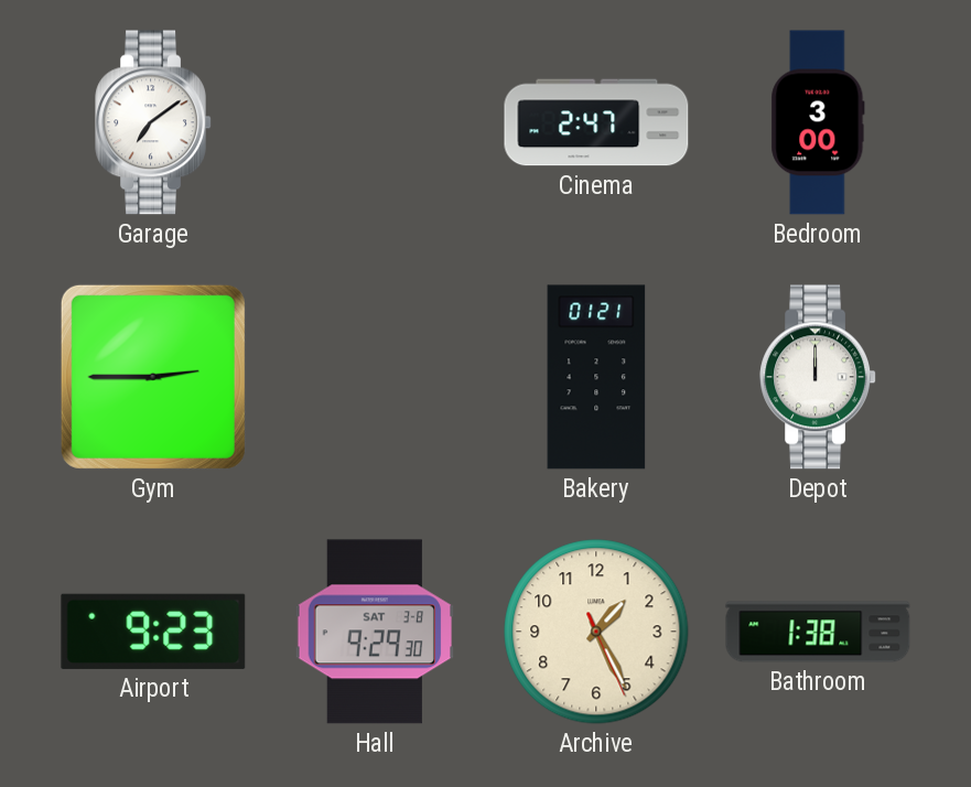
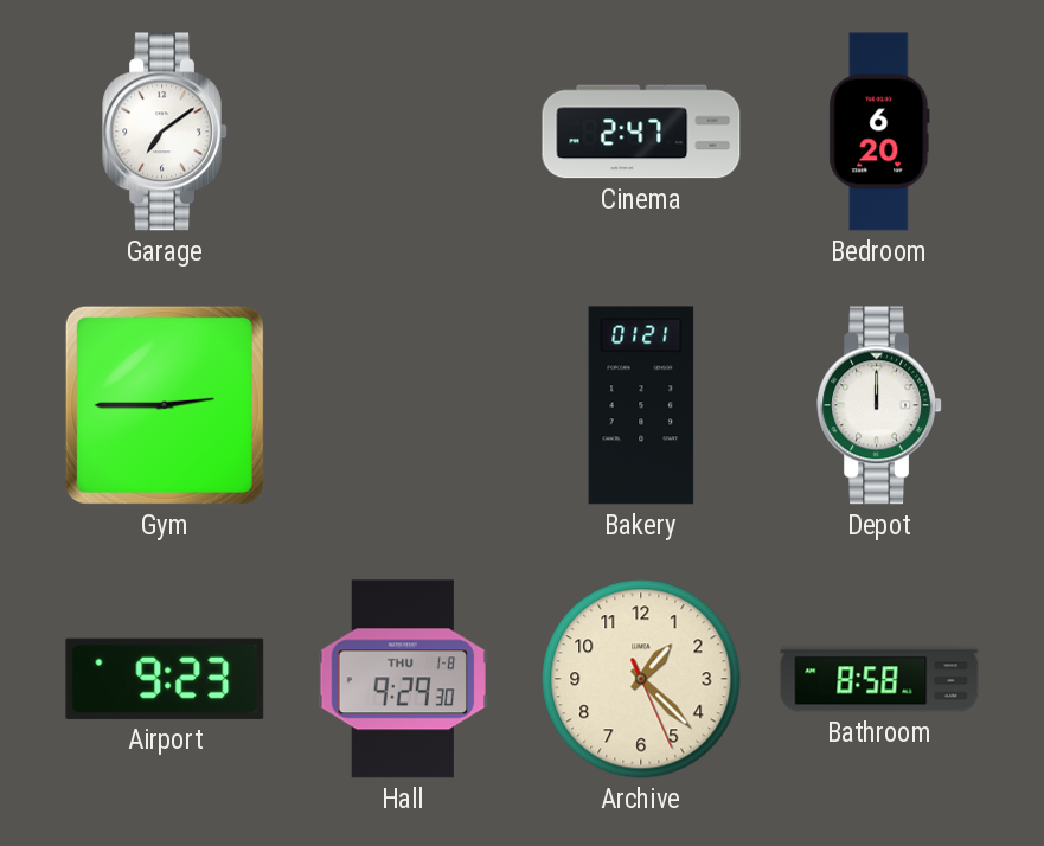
Bedroom: 3:00 -> 6:20 (879, 132)
Hall date: SAT 3-8 -> THU 1-8 (402, 679)
Archive: 1:25 -> 1:22 (641, 679)
Bathroom: 1:38 -> 8:58 (879, 679)
